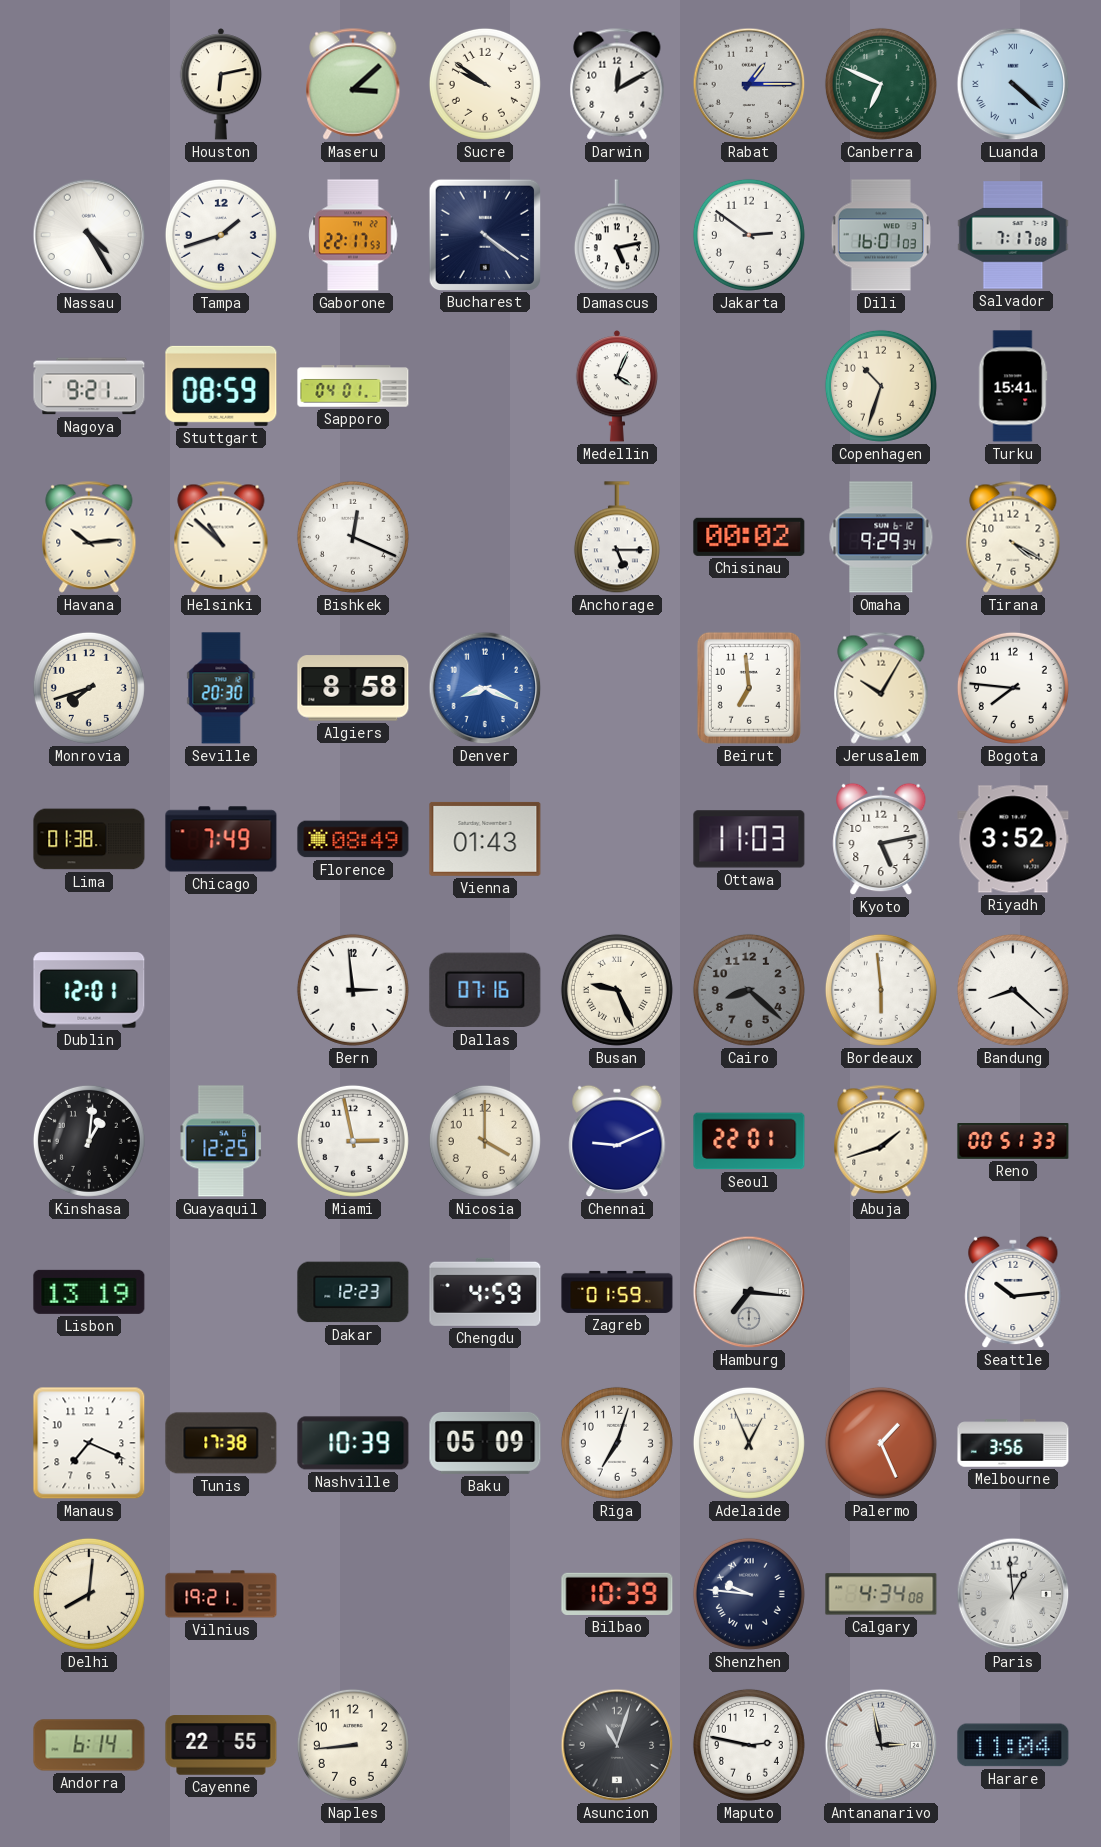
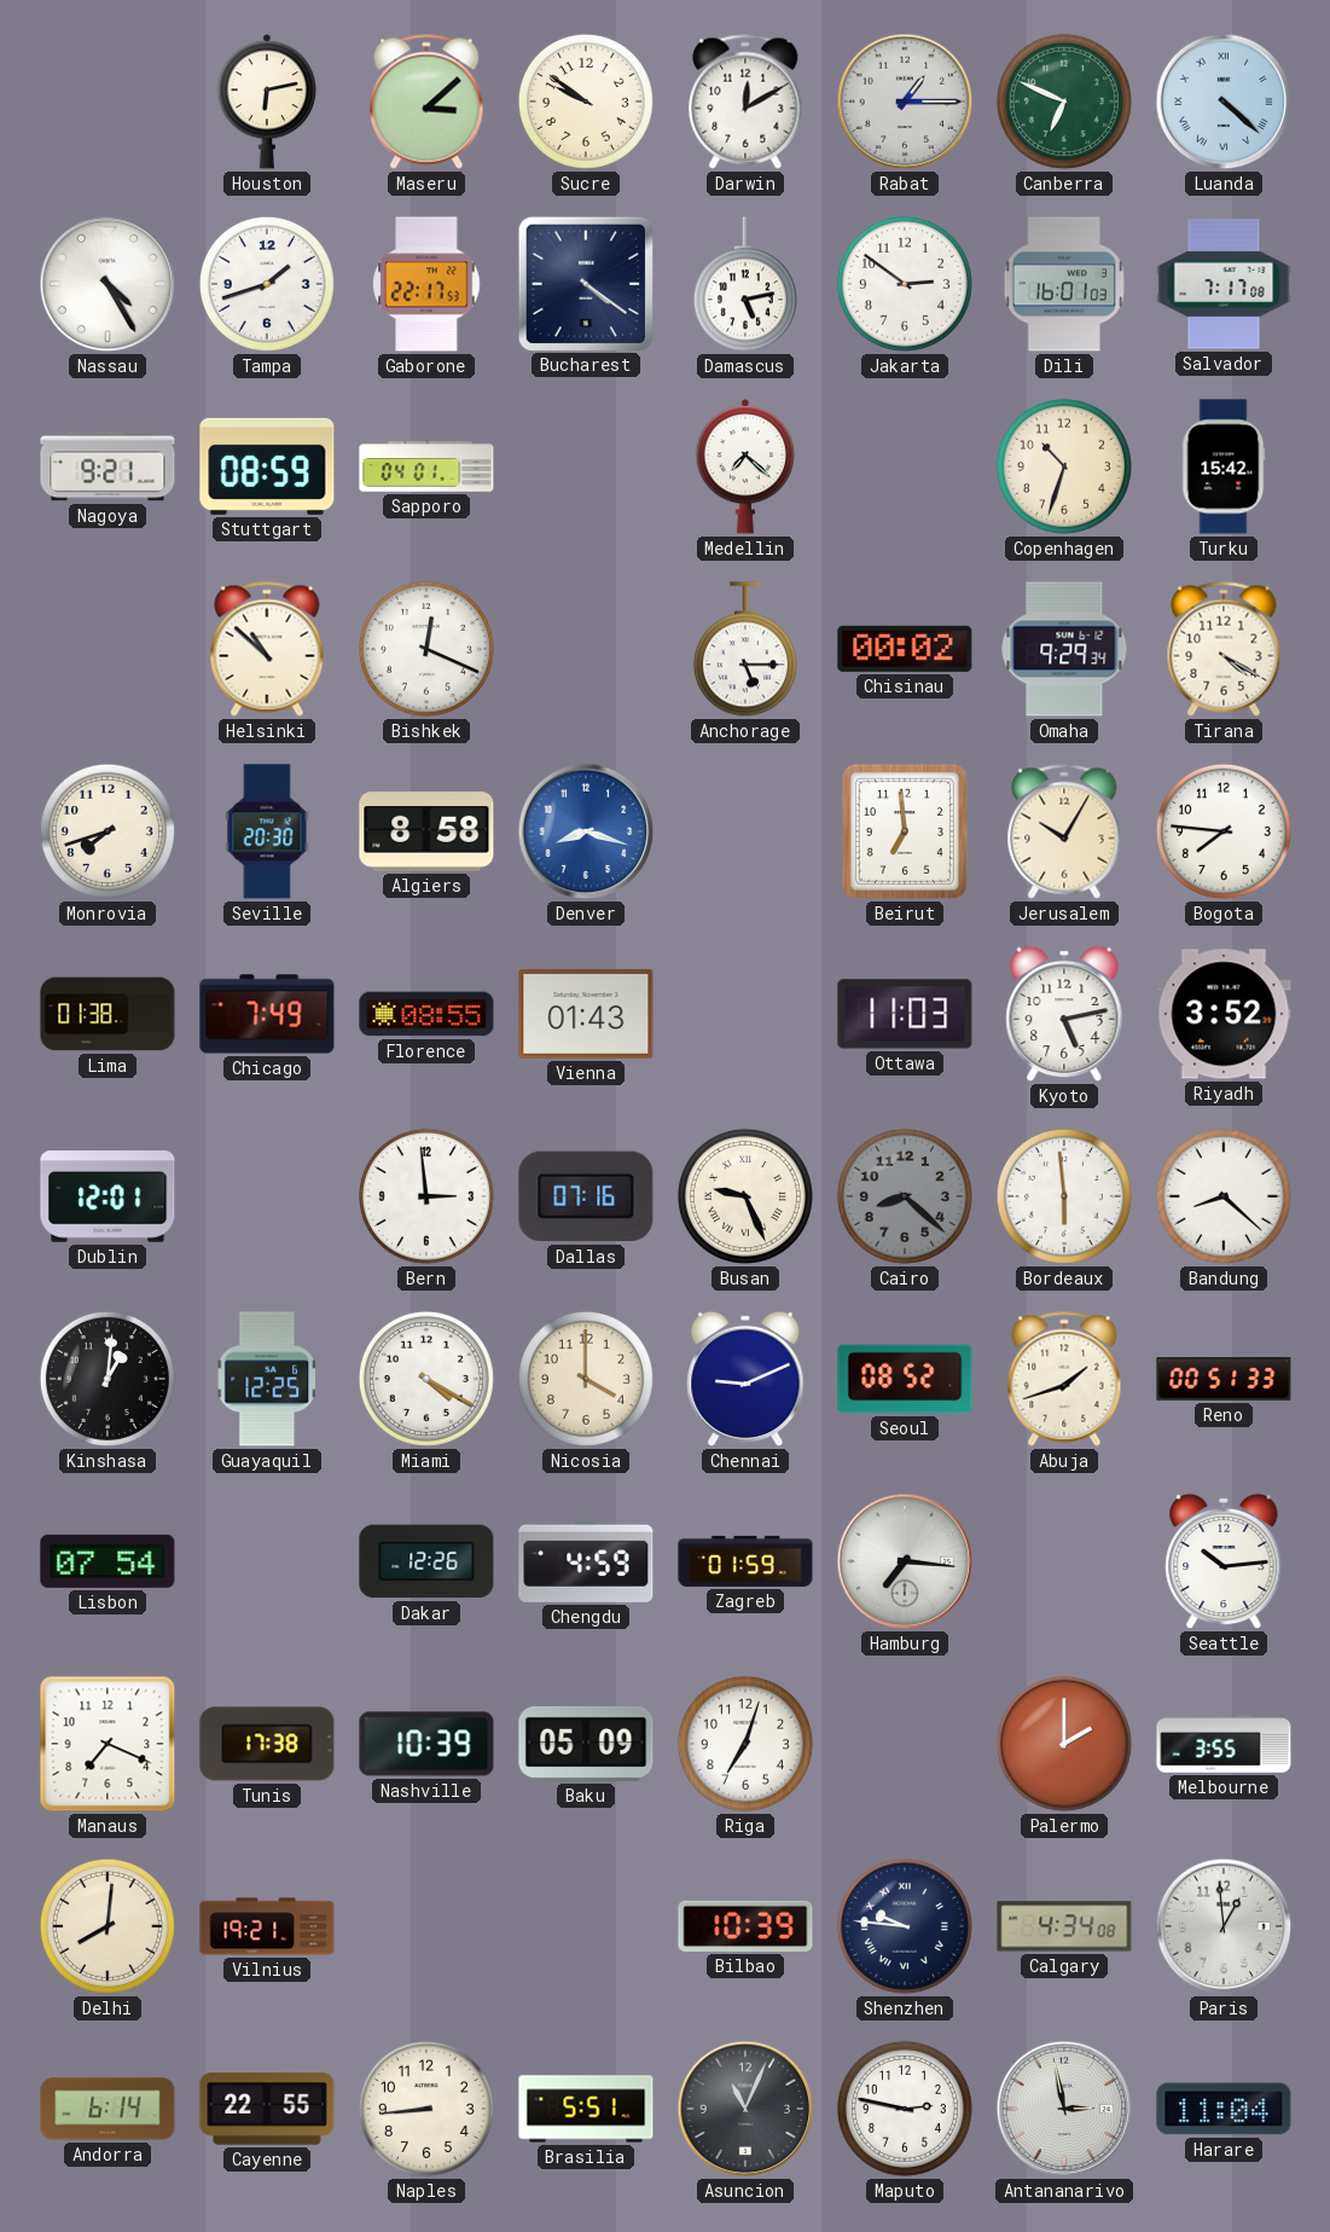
Medellin: 4:04 -> 7:22 (745, 466)
Turku: 15:41 -> 15:42 (1224, 466)
Havana: 10:14 -> none (89, 537)
Denver: 8:19 -> 8:18 (586, 831)
Florence: 08:49 -> 08:55 (426, 1014)
Miami: 2:58 -> 4:20 (426, 1379)
Seoul: 22:01 -> 08:52 (905, 1379)
Lisbon: 13:19 -> 07:54 (108, 1561)
Dakar: 12:23 -> 12:26 (426, 1561)
Adelaide: 12:56 -> none (749, 1443)
Palermo: 1:26 -> 2:00 (1064, 1744)
Melbourne: 3:56 -> 3:55 (1224, 1744)
Brasilia: none -> 5:51 (586, 2109)
Asuncion: 11:03 -> 11:04 (745, 2109)
